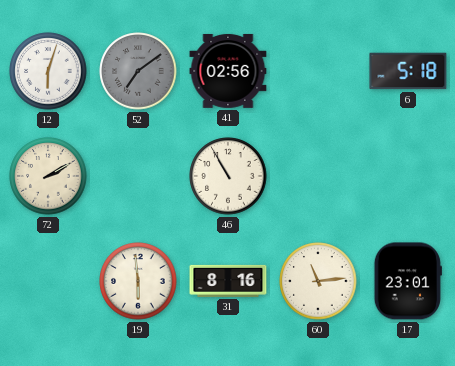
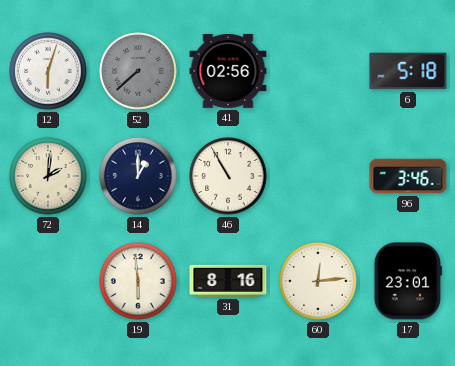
52: 7:09 -> 7:38 (138, 71)
72: 2:10 -> 2:01 (48, 176)
14: none -> 1:00 (138, 176)
96: none -> 3:46 (408, 176)
60: 11:14 -> 12:14 (318, 281)
